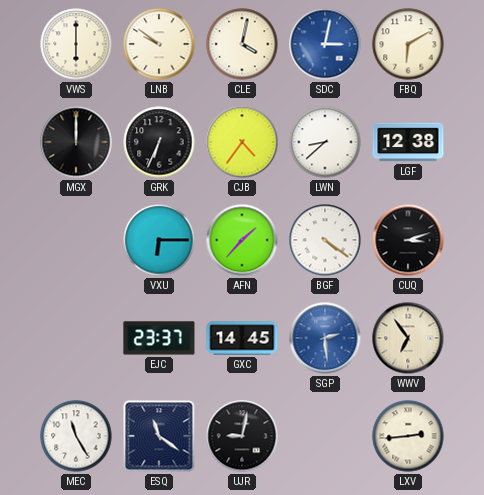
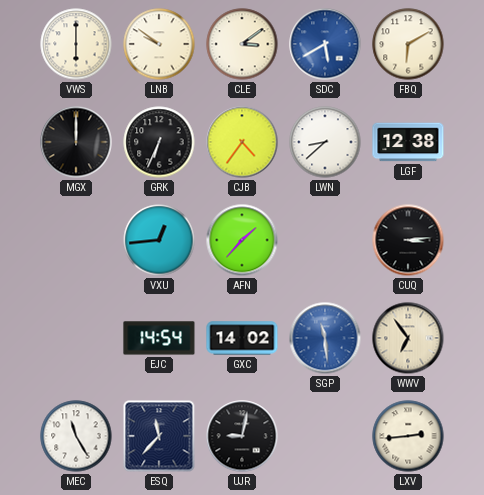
CLE: 4:02 -> 3:09 (242, 44)
SDC: 3:02 -> 5:40 (325, 44)
VXU: 6:15 -> 12:44 (159, 240)
BGF: 4:21 -> none (325, 240)
CUQ: 3:12 -> 3:14 (408, 240)
EJC: 23:37 -> 14:54 (159, 338)
GXC: 14:45 -> 14:02 (242, 338)
SGP: 2:29 -> 11:29 (325, 338)
ESQ: 11:21 -> 11:37 (159, 436)
